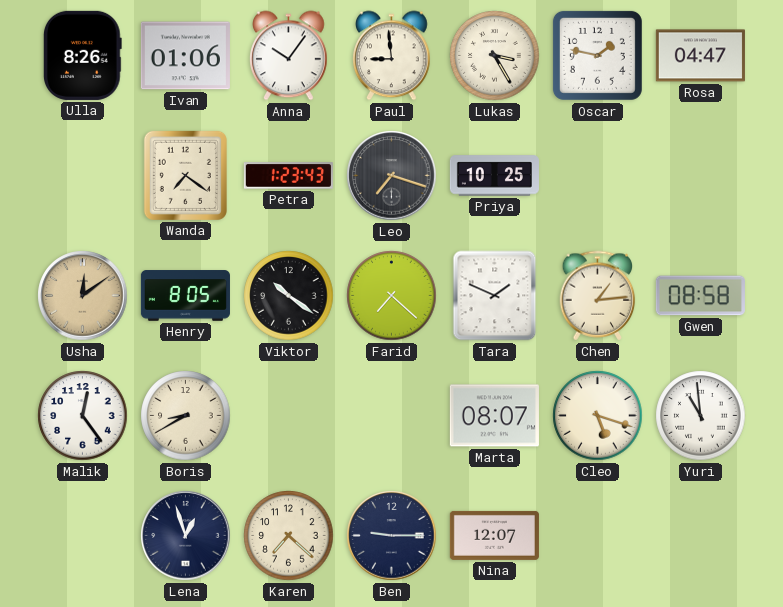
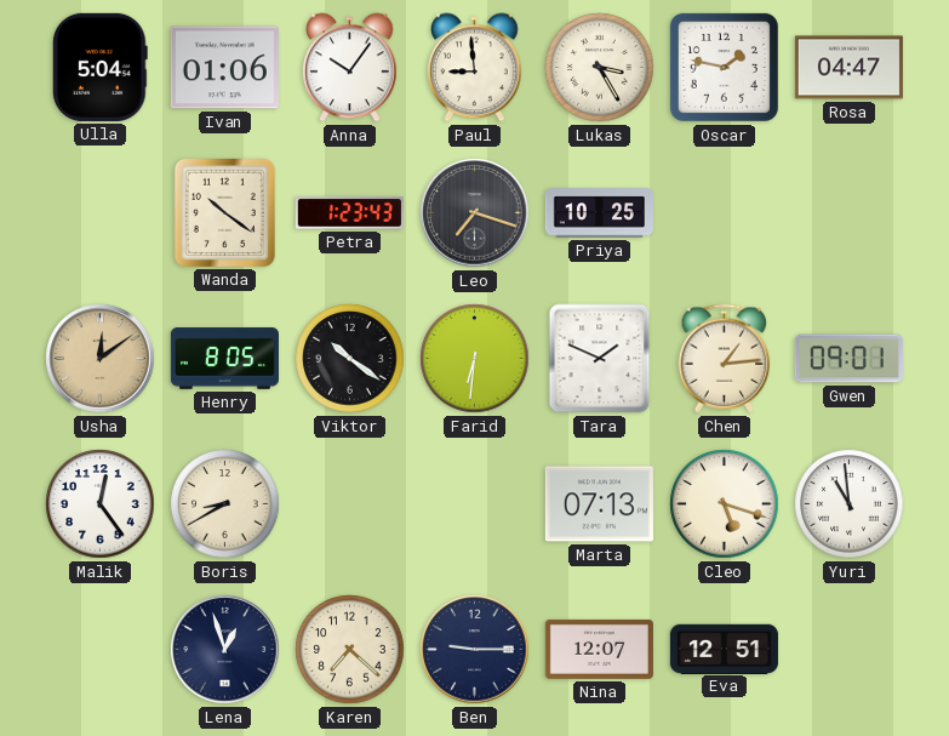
Ulla: 8:26 -> 5:04 (99, 67)
Wanda: 7:21 -> 10:21 (224, 212)
Farid: 7:22 -> 6:31 (475, 359)
Gwen: 08:58 -> 09:01 (848, 359)
Marta: 08:07 -> 07:13 (599, 504)
Eva: none -> 12:51 (724, 649)
